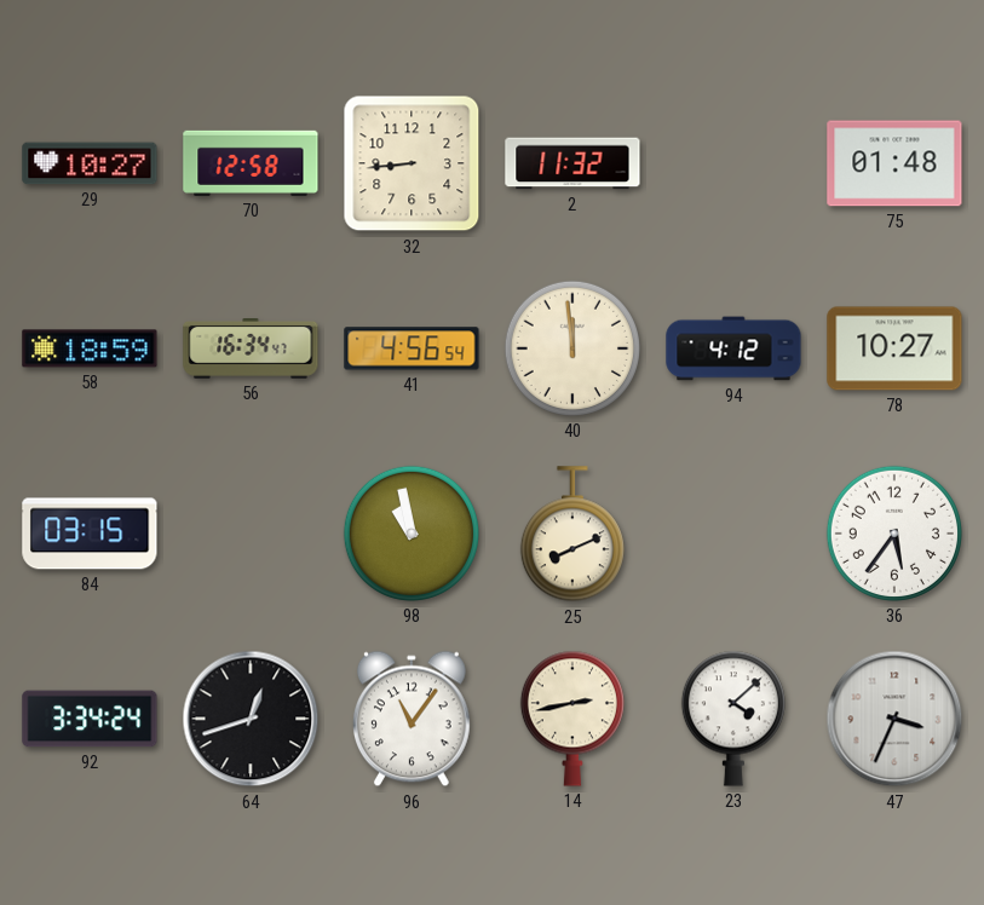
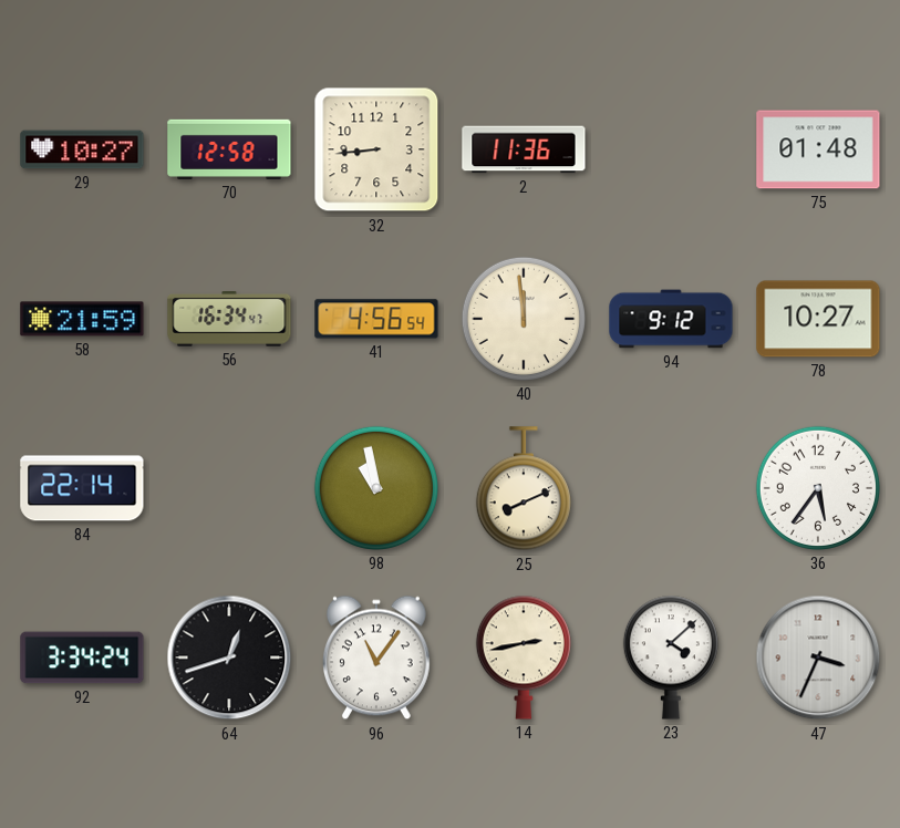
2: 11:32 -> 11:36 (524, 149)
58: 18:59 -> 21:59 (82, 319)
94: 4:12 -> 9:12 (671, 319)
84: 03:15 -> 22:14 (82, 488)
